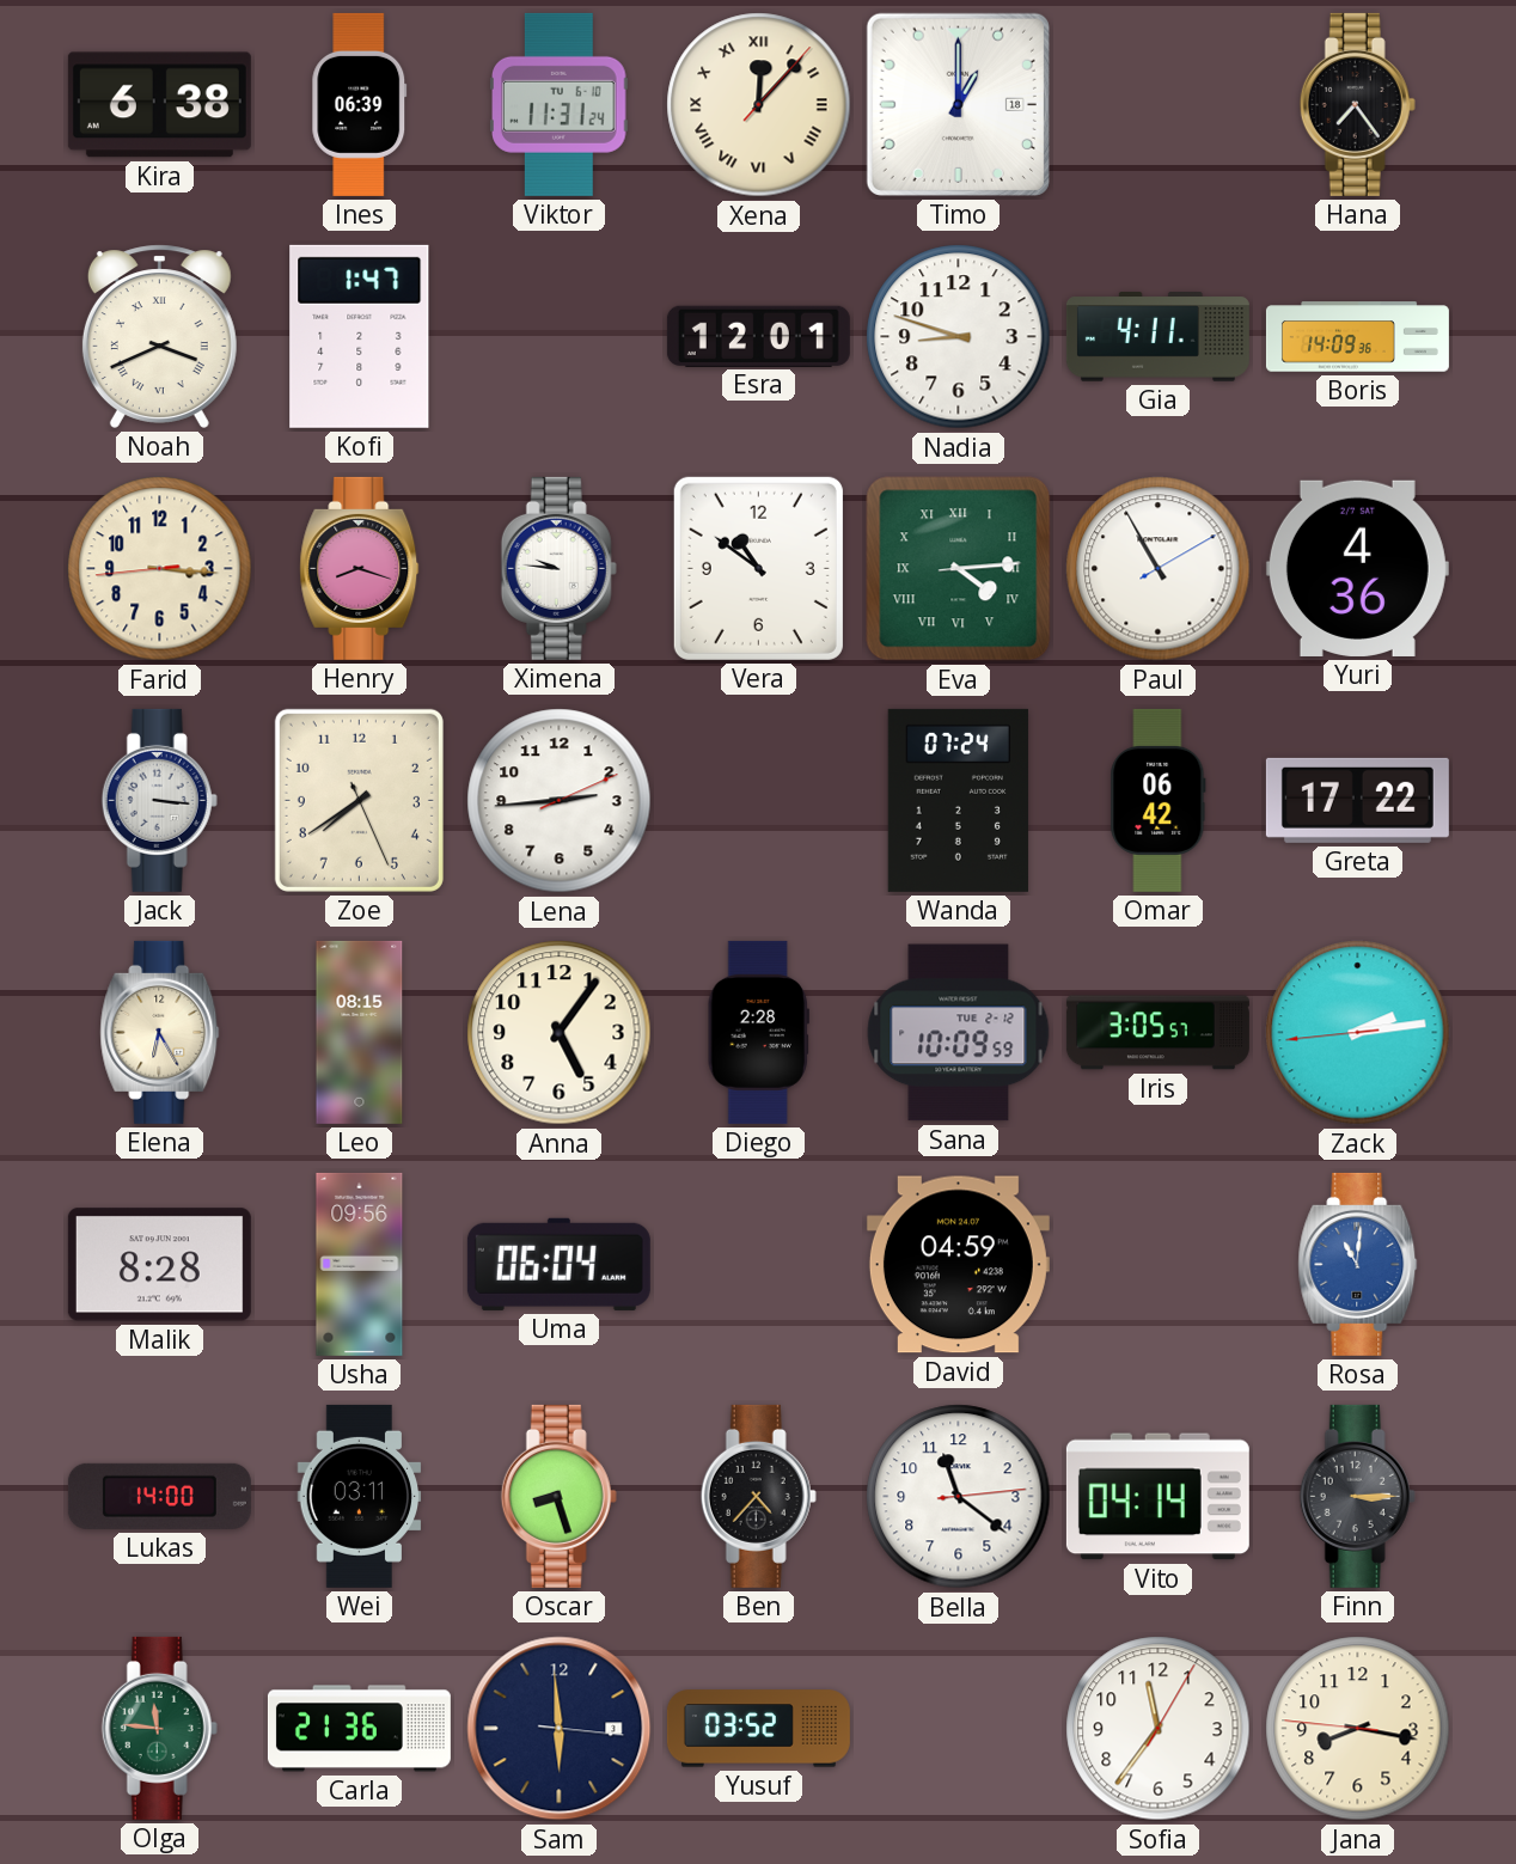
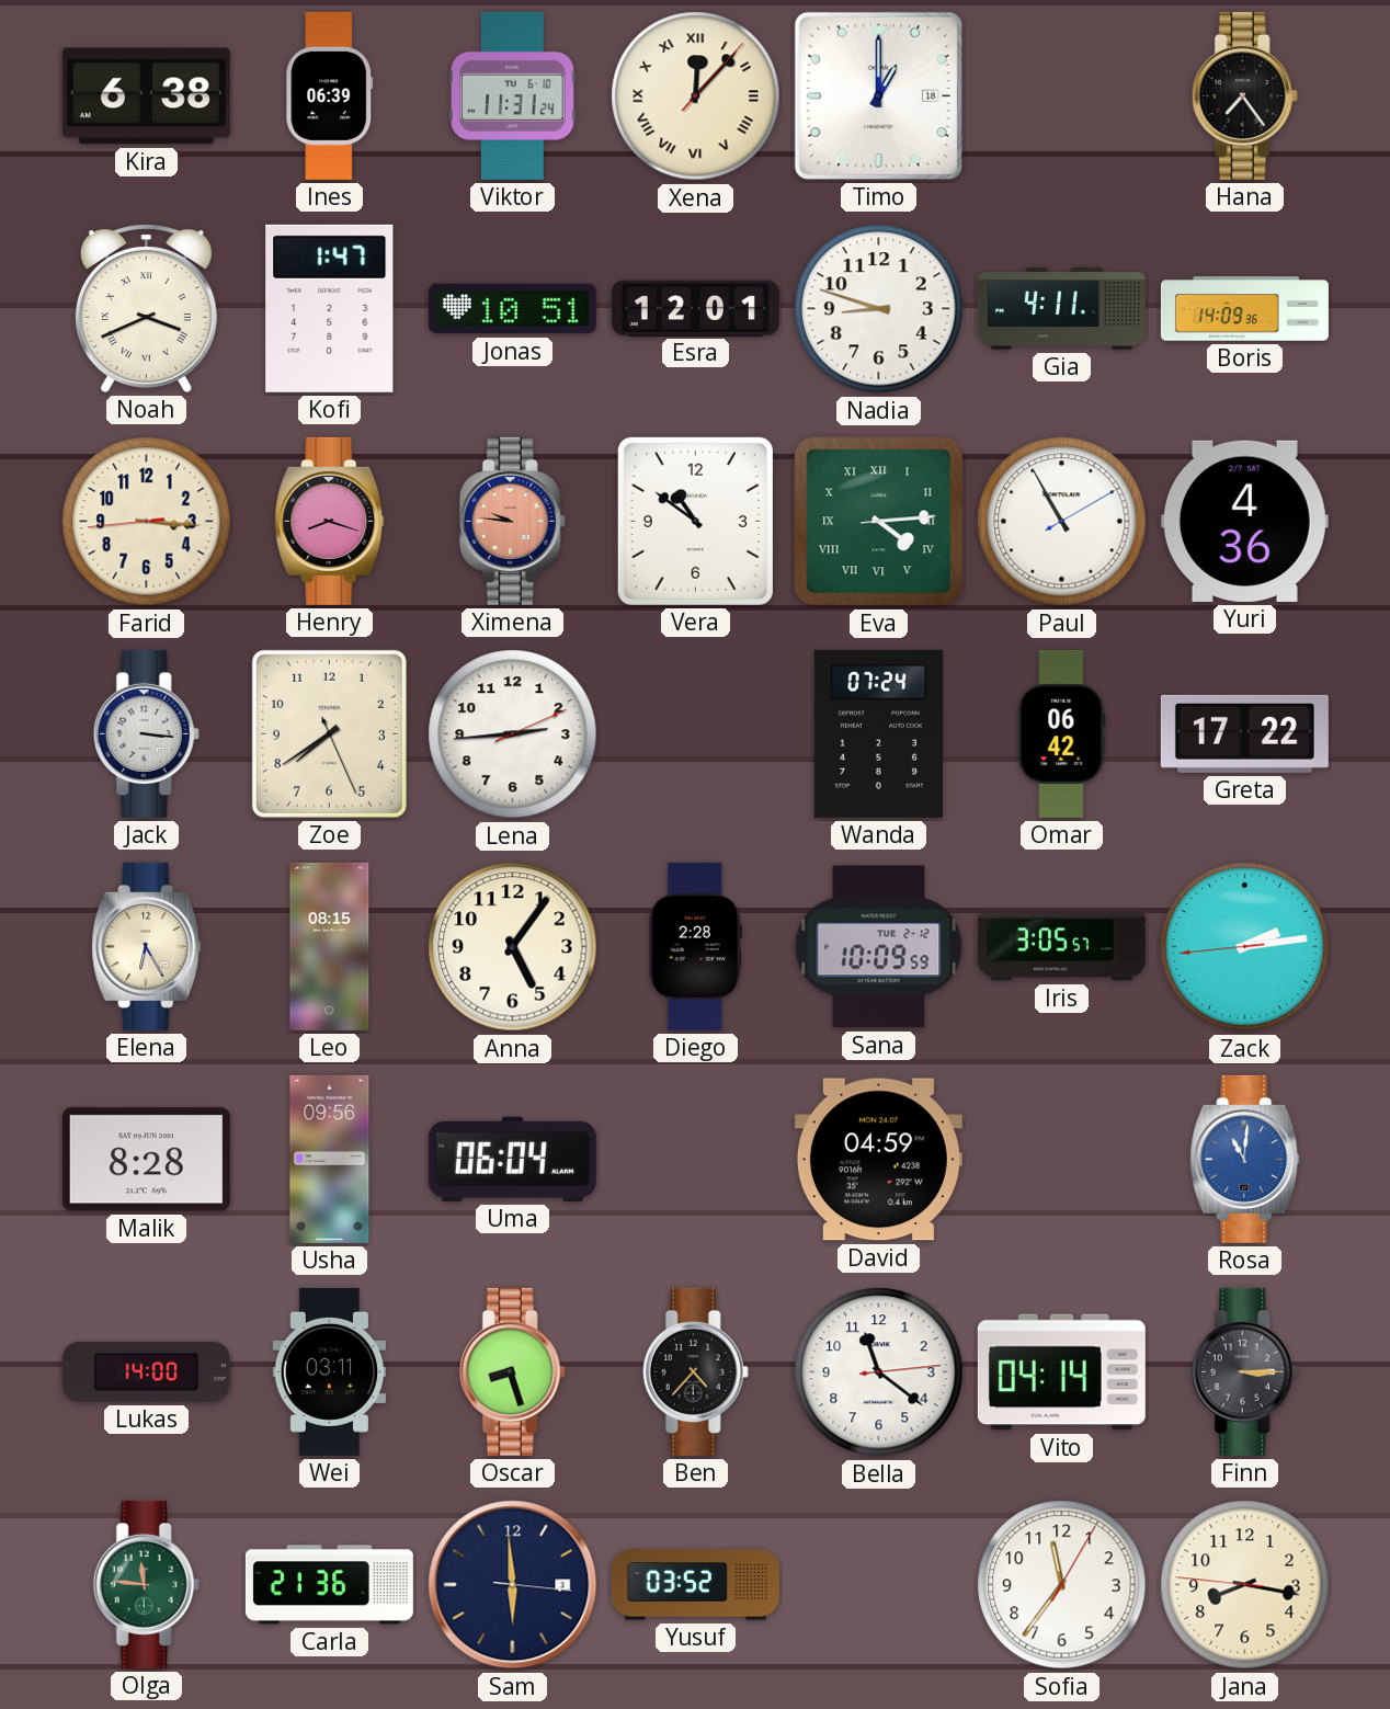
Jonas: none -> 10:51 (512, 309)
Ximena dial: white -> salmon (512, 521)
